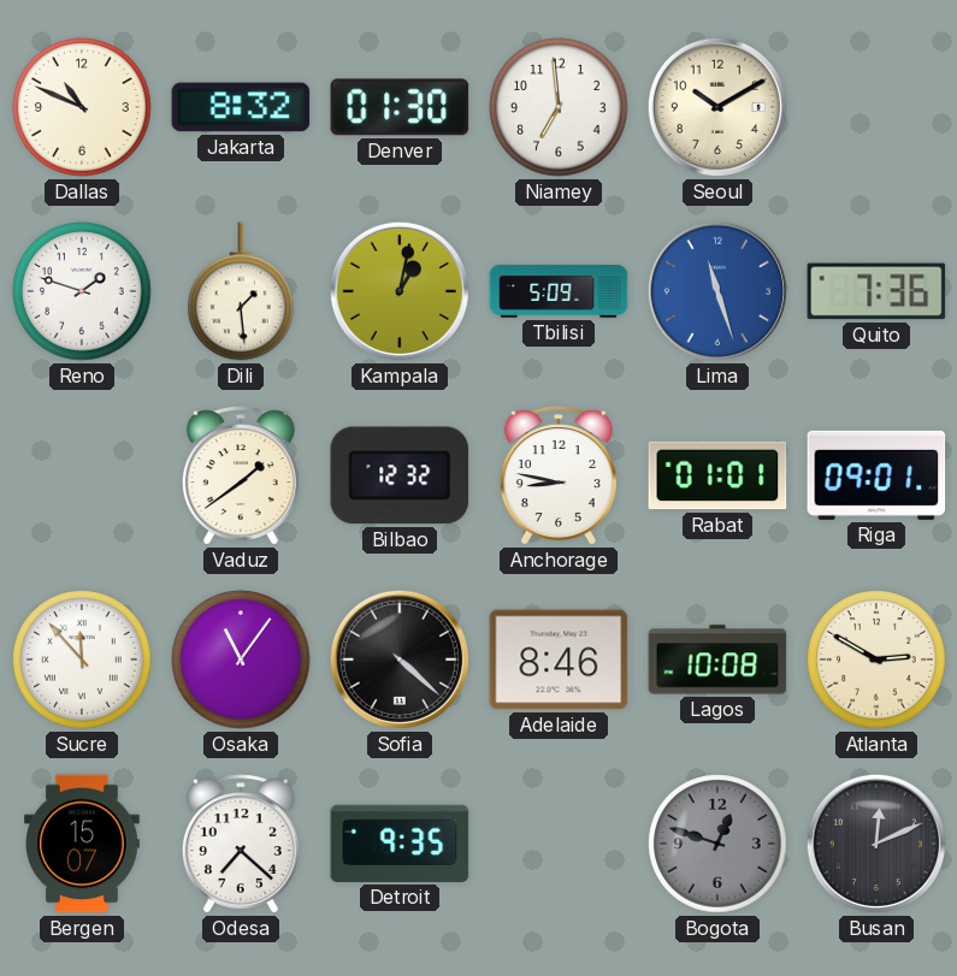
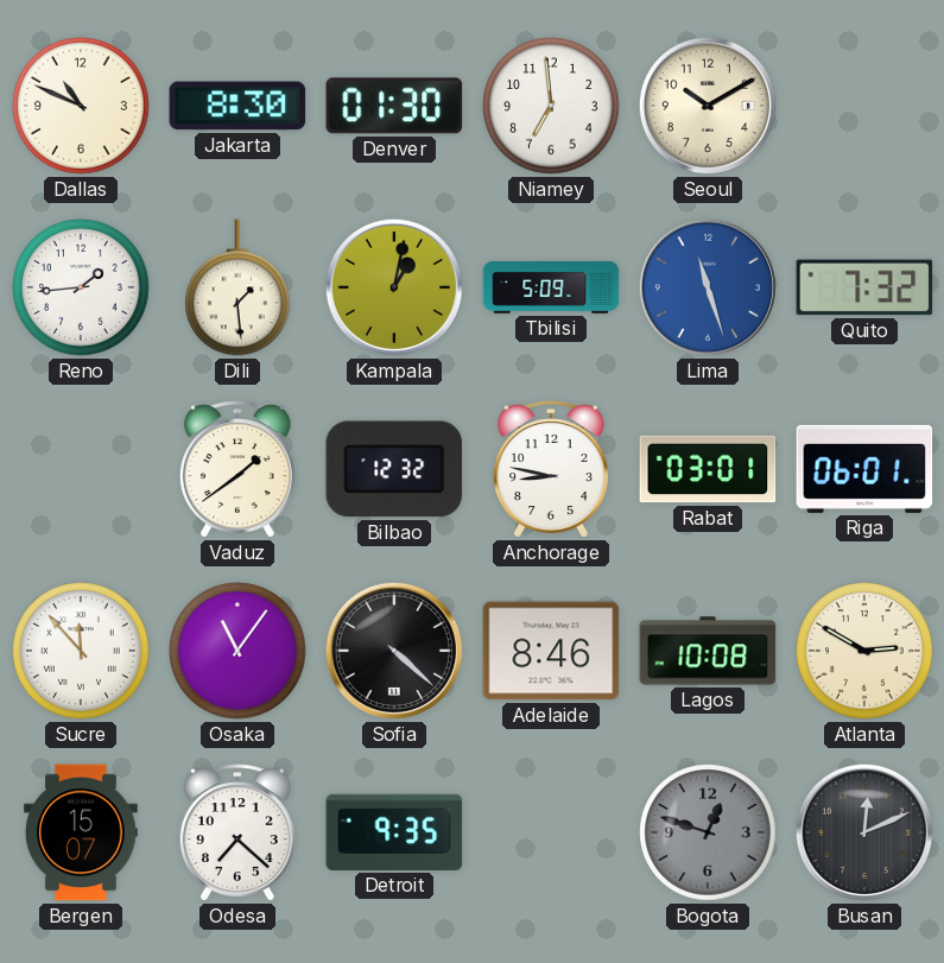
Jakarta: 8:32 -> 8:30 (237, 106)
Reno: 1:48 -> 1:44 (81, 287)
Quito: 7:36 -> 7:32 (864, 287)
Rabat: 01:01 -> 03:01 (708, 469)
Riga: 09:01 -> 06:01 (864, 469)
